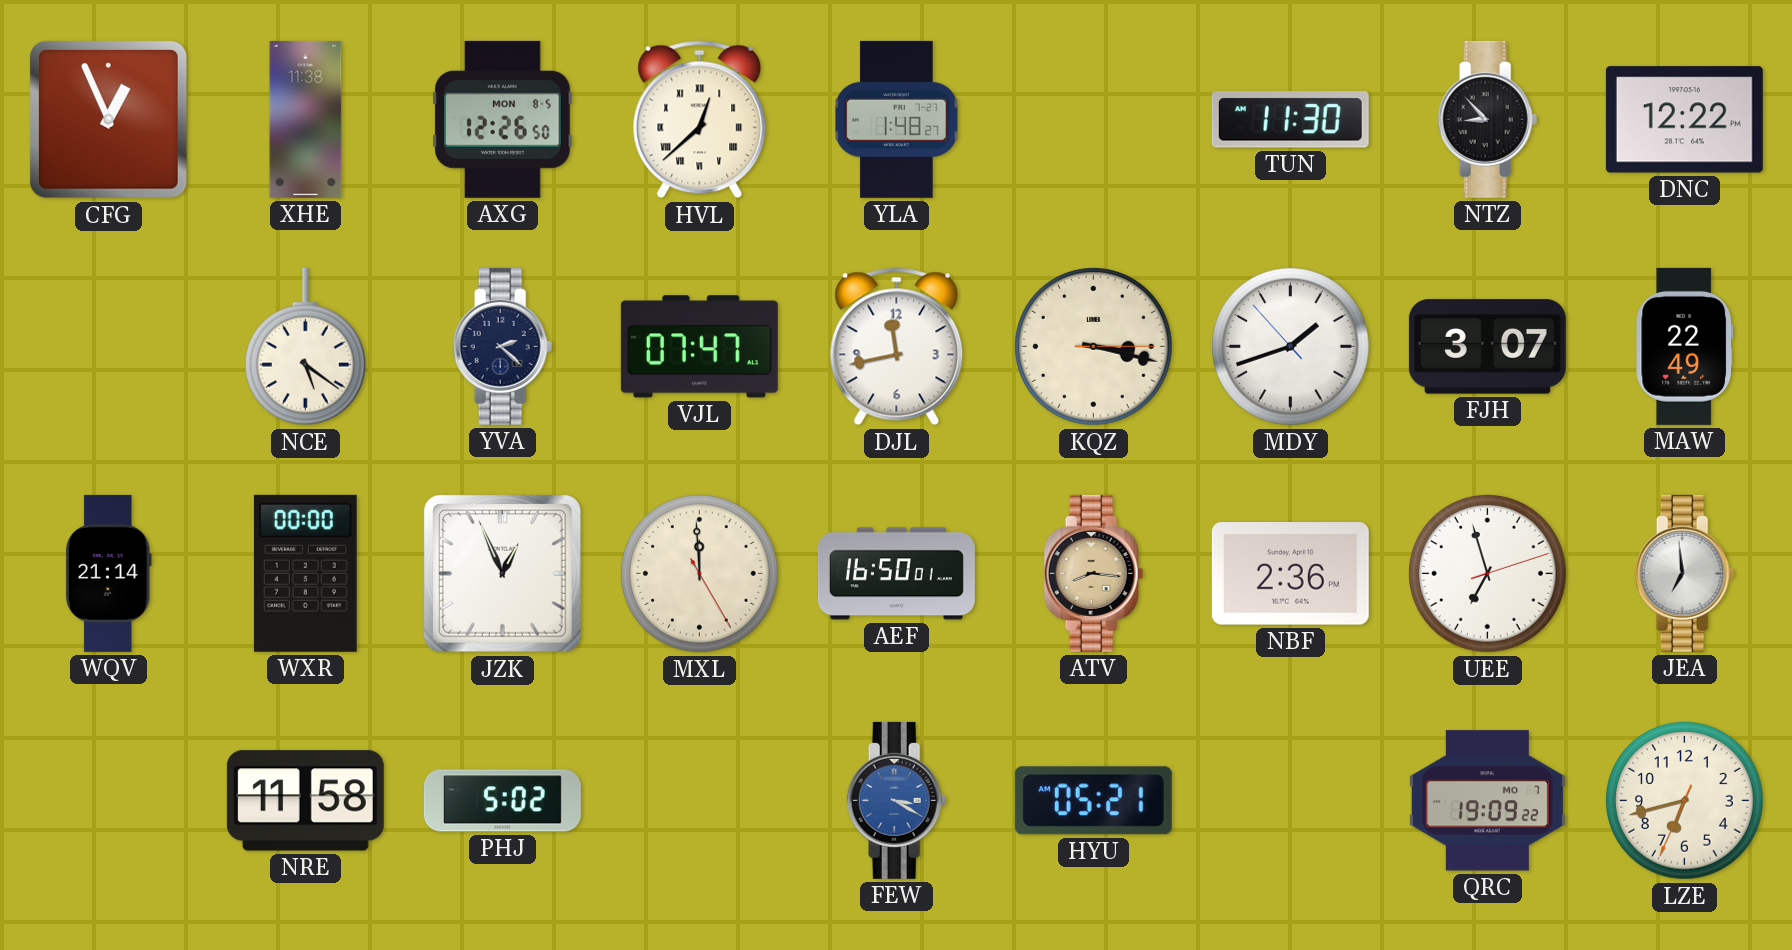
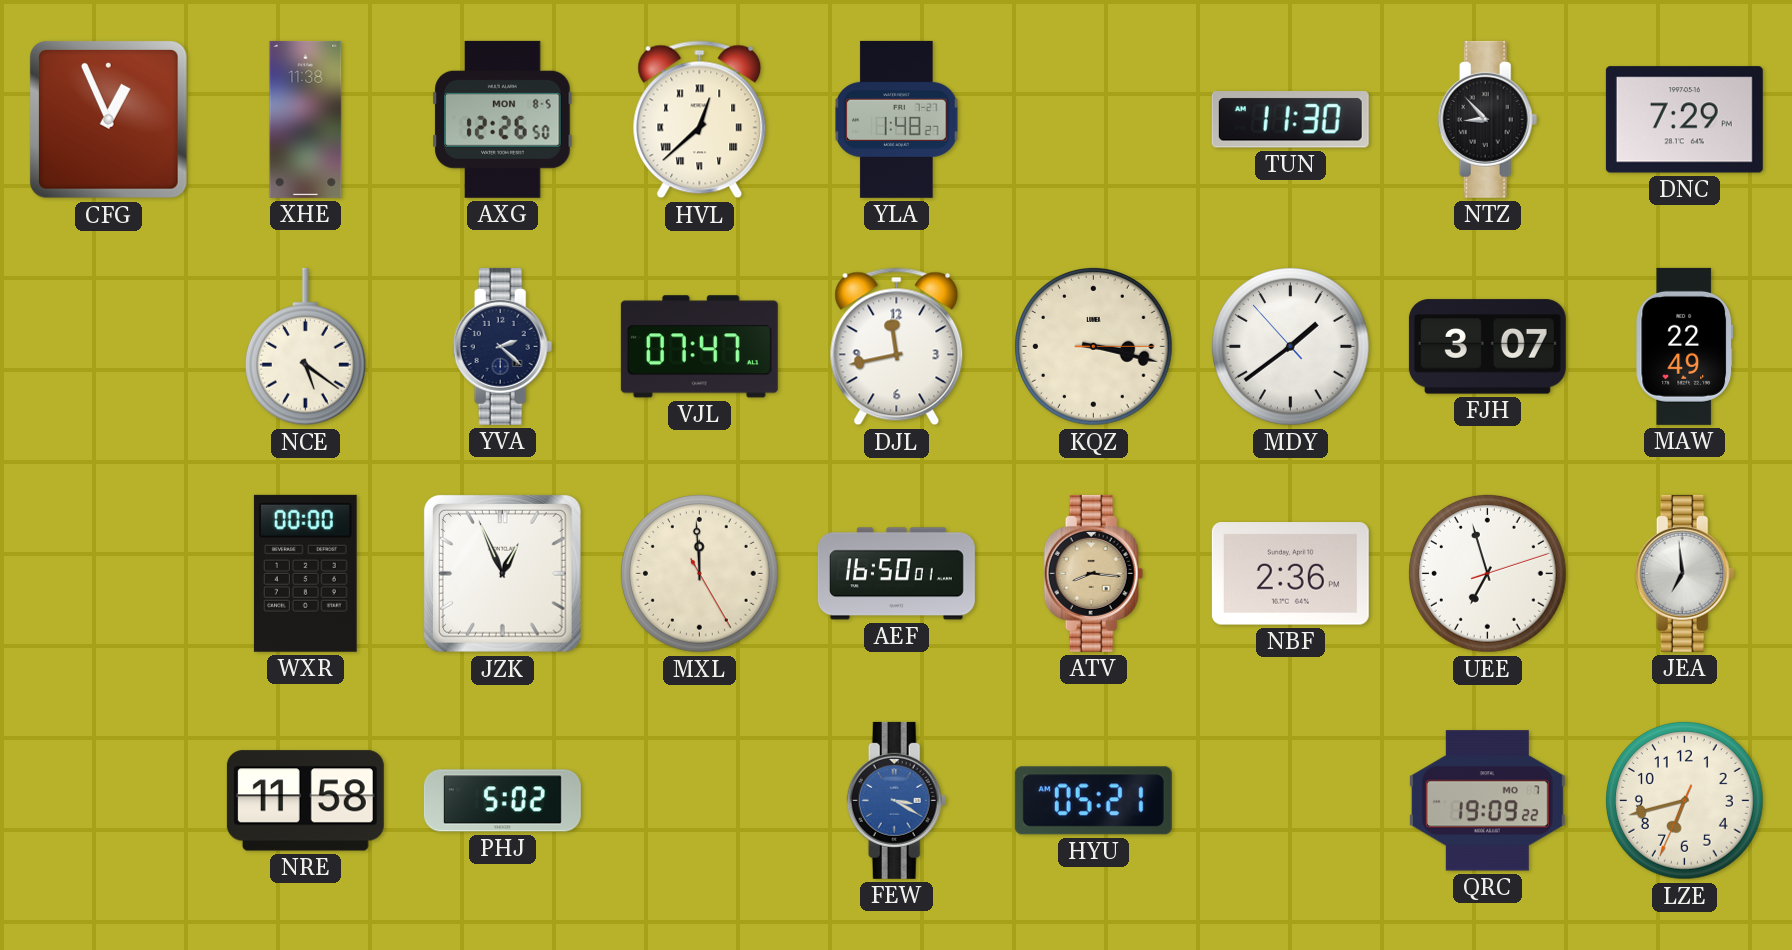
DNC: 12:22 -> 7:29 (1684, 120)
MDY: 1:41 -> 1:38 (1291, 347)
WQV: 21:14 -> none (108, 573)
